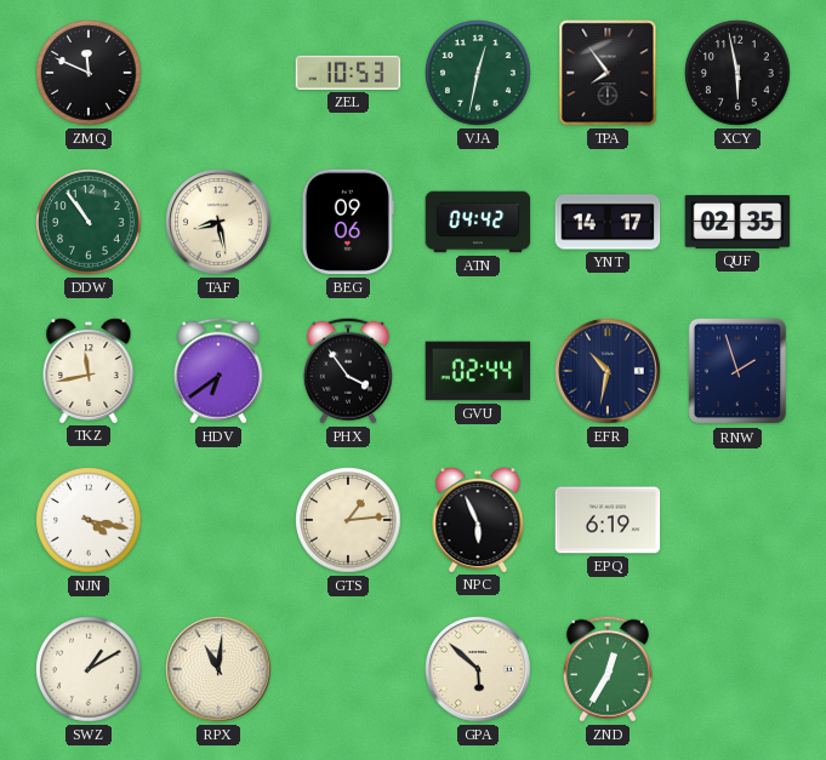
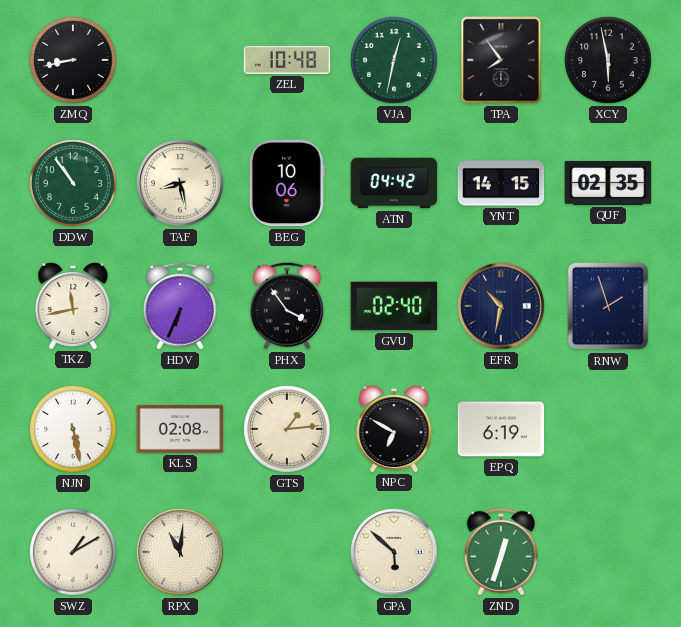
ZMQ: 11:49 -> 8:43 (73, 60)
ZEL: 10:53 -> 10:48 (287, 60)
BEG: 09:06 -> 10:06 (287, 183)
YNT: 14:17 -> 14:15 (501, 183)
HDV: 6:39 -> 6:34 (180, 306)
GVU: 02:44 -> 02:40 (394, 306)
NJN: 4:17 -> 5:28 (73, 429)
KLS: none -> 02:08 (180, 429)
NPC: 5:56 -> 6:50 (394, 428)
ZND: 12:35 -> 12:33 (501, 552)
